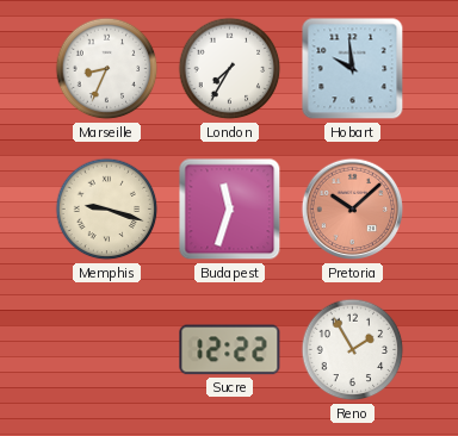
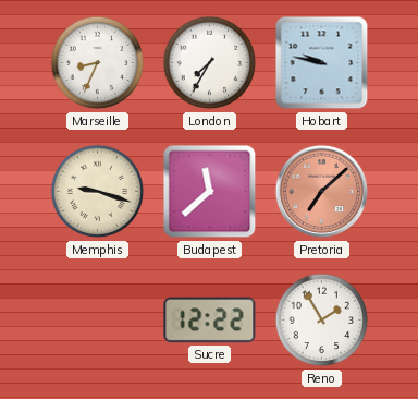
Hobart: 9:59 -> 9:47 (322, 63)
Budapest: 11:33 -> 11:38 (210, 192)
Pretoria: 10:08 -> 7:08 (322, 192)
